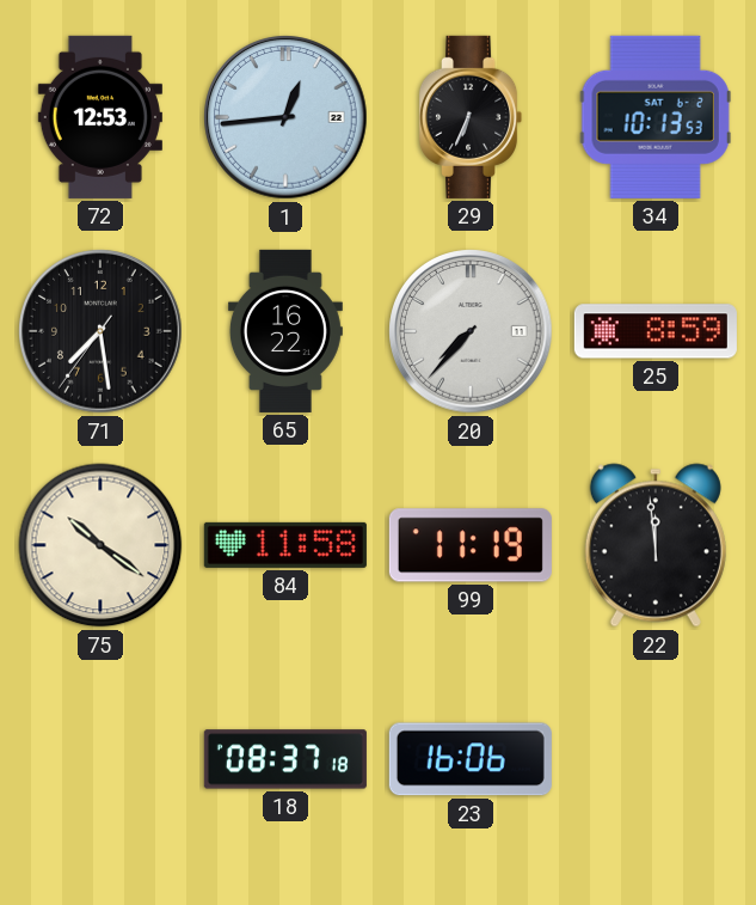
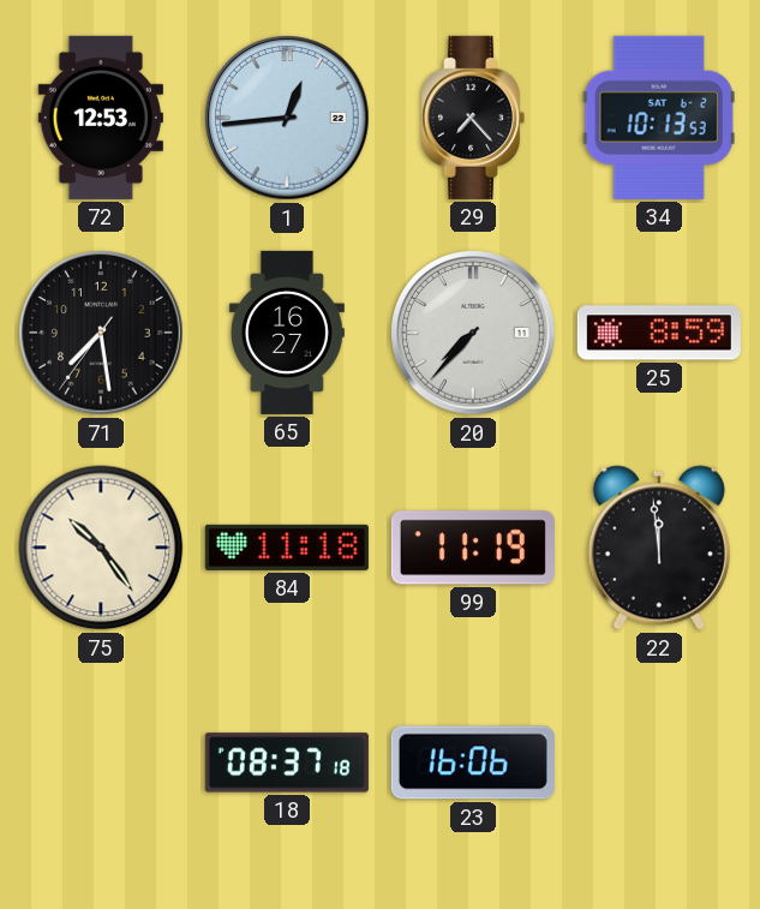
29: 6:34 -> 7:23 (473, 118)
65: 16:22 -> 16:27 (287, 333)
75: 10:21 -> 10:24 (101, 548)
84: 11:58 -> 11:18 (287, 548)
